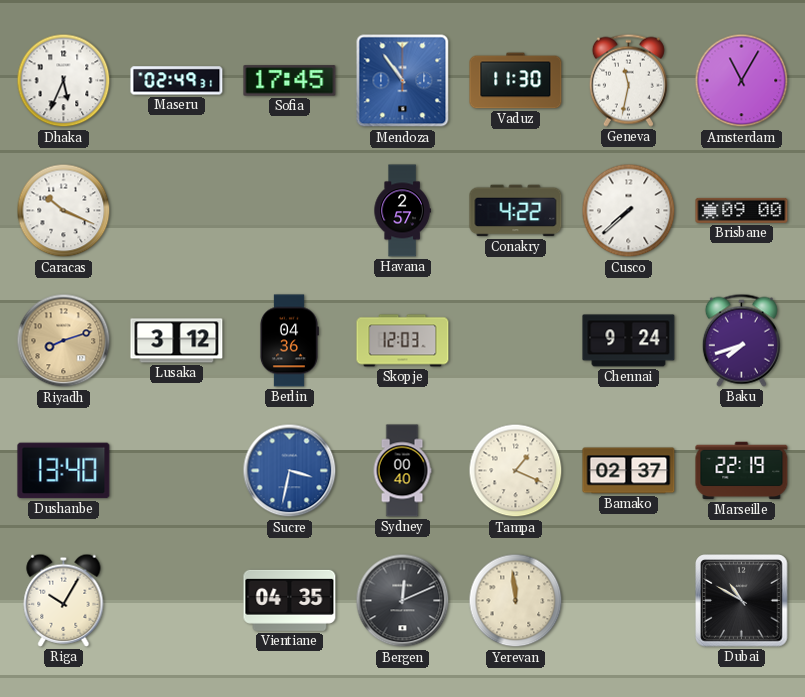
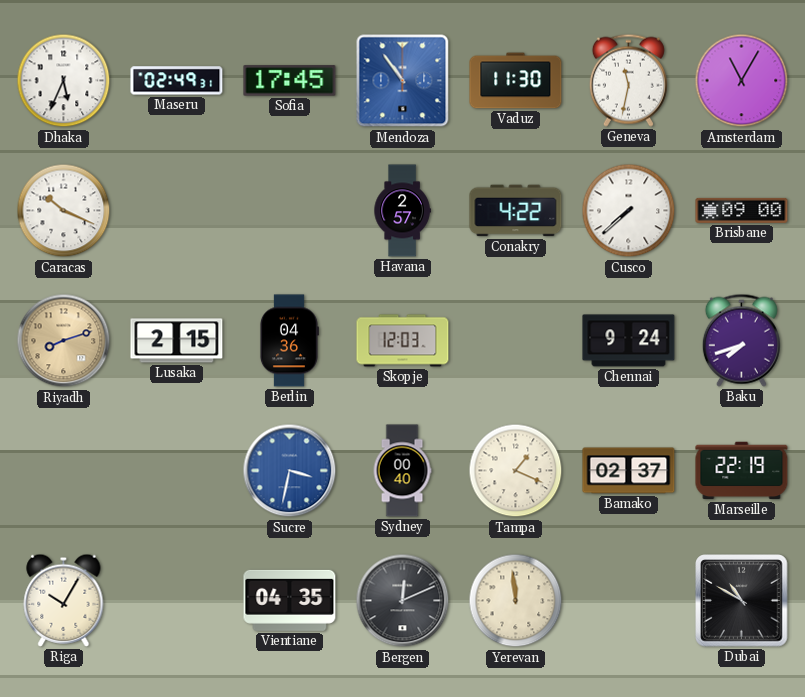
Lusaka: 3:12 -> 2:15 (177, 341)
Dushanbe: 13:40 -> none (64, 471)
